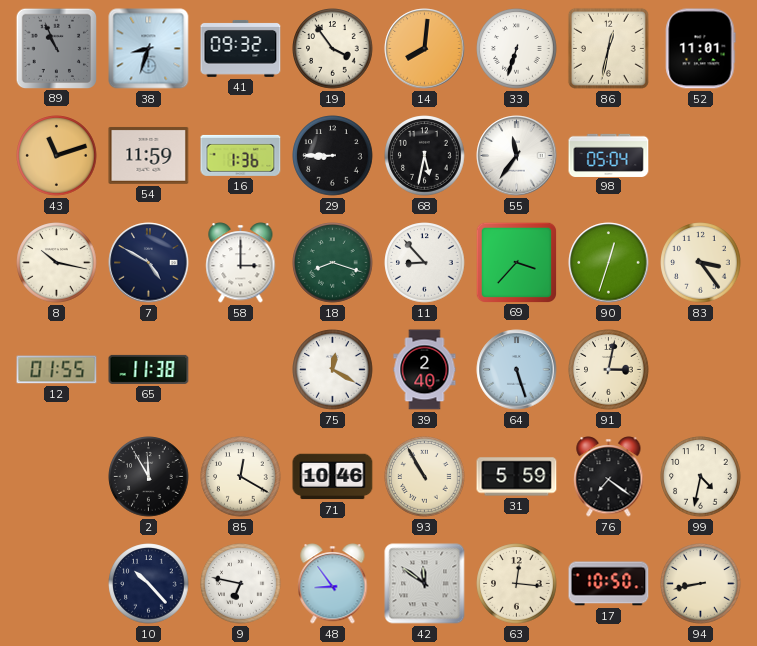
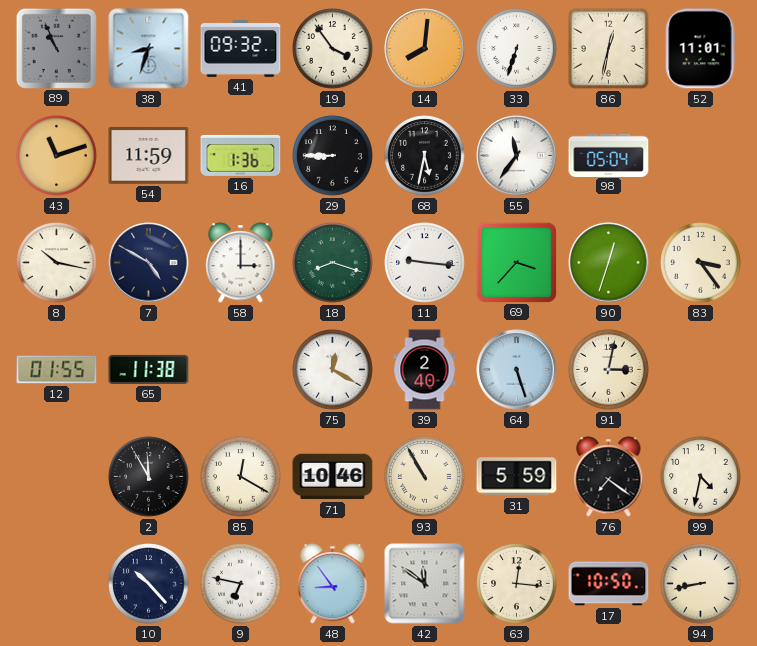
11: 8:53 -> 9:16 (425, 263)
